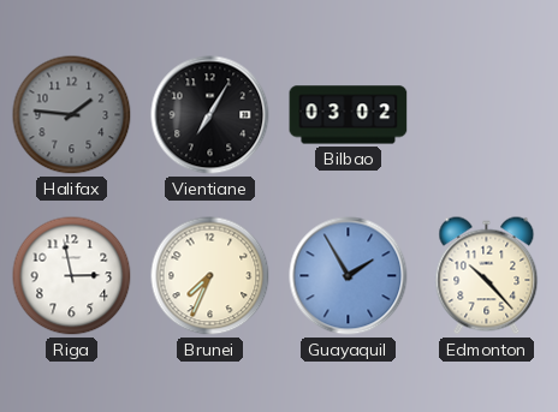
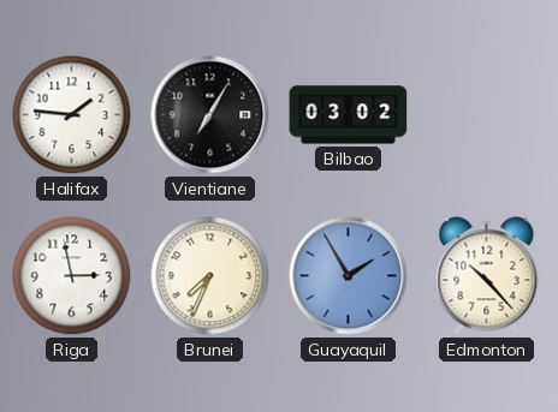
Halifax dial: grey -> white (72, 115)
